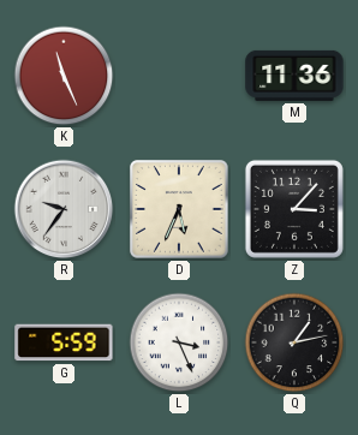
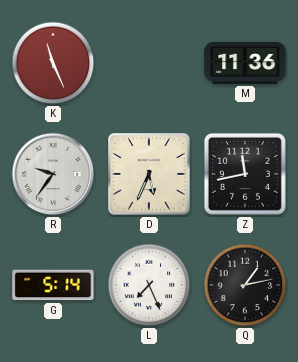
Z: 3:07 -> 11:43 (245, 174)
G: 5:59 -> 5:14 (53, 285)
L: 3:26 -> 7:26 (149, 285)
